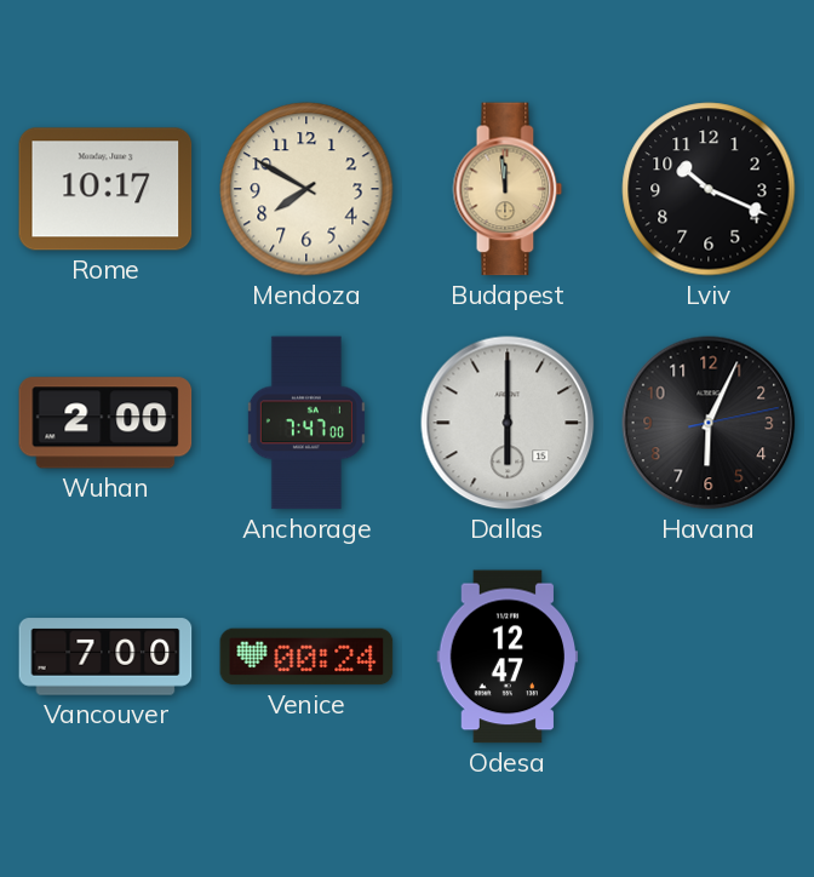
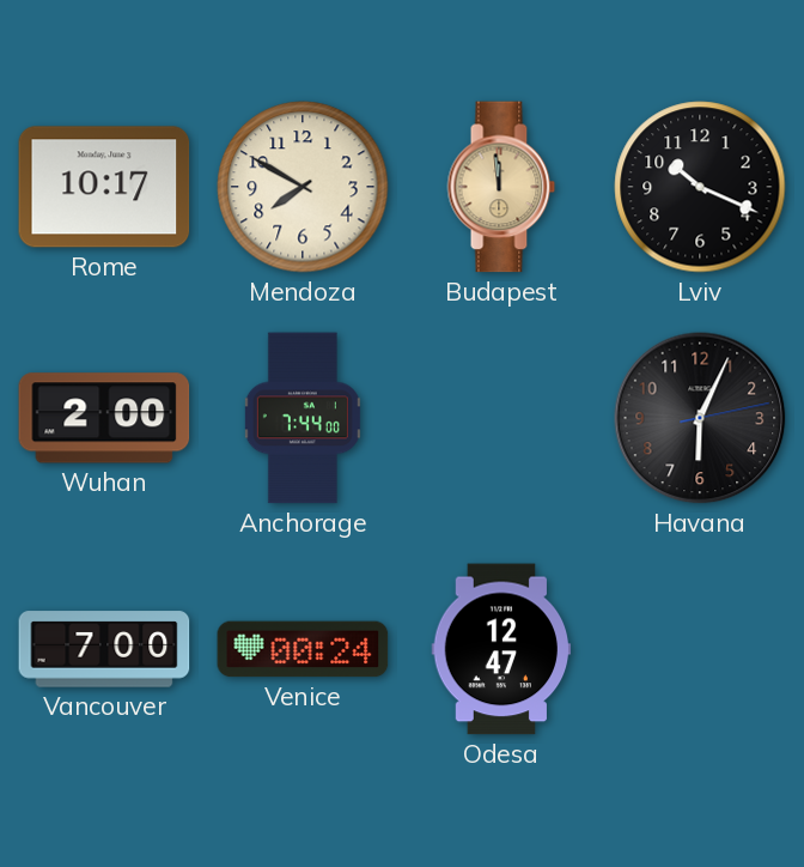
Anchorage: 7:47 -> 7:44 (303, 418)
Dallas: 6:00 -> none (508, 423)
